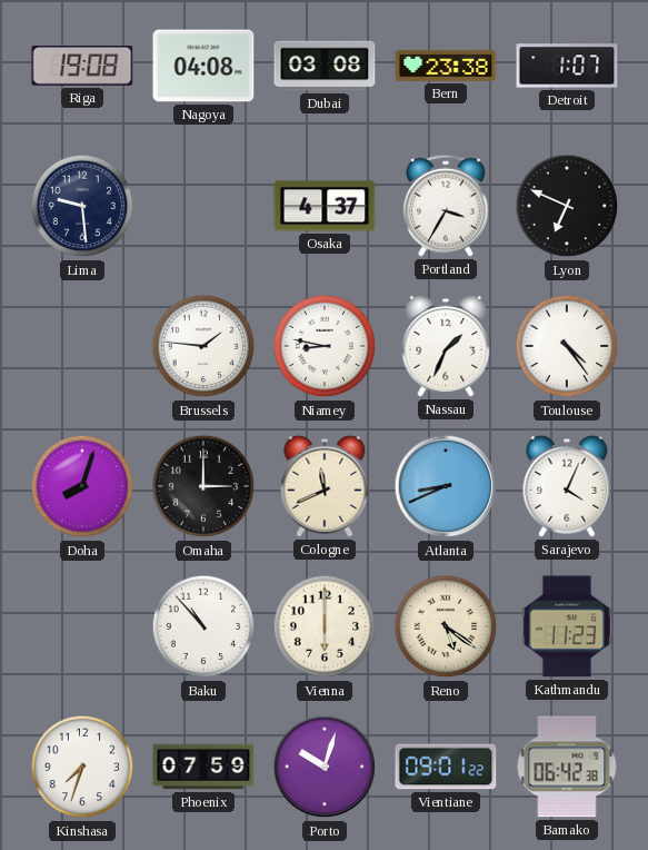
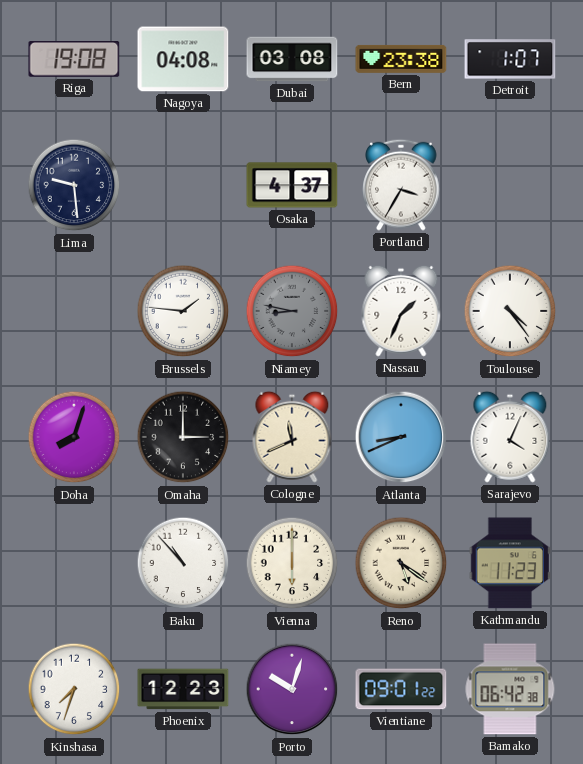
Lyon: 6:49 -> none (567, 206)
Niamey dial: white -> grey (292, 311)
Phoenix: 07:59 -> 12:23 (183, 689)
